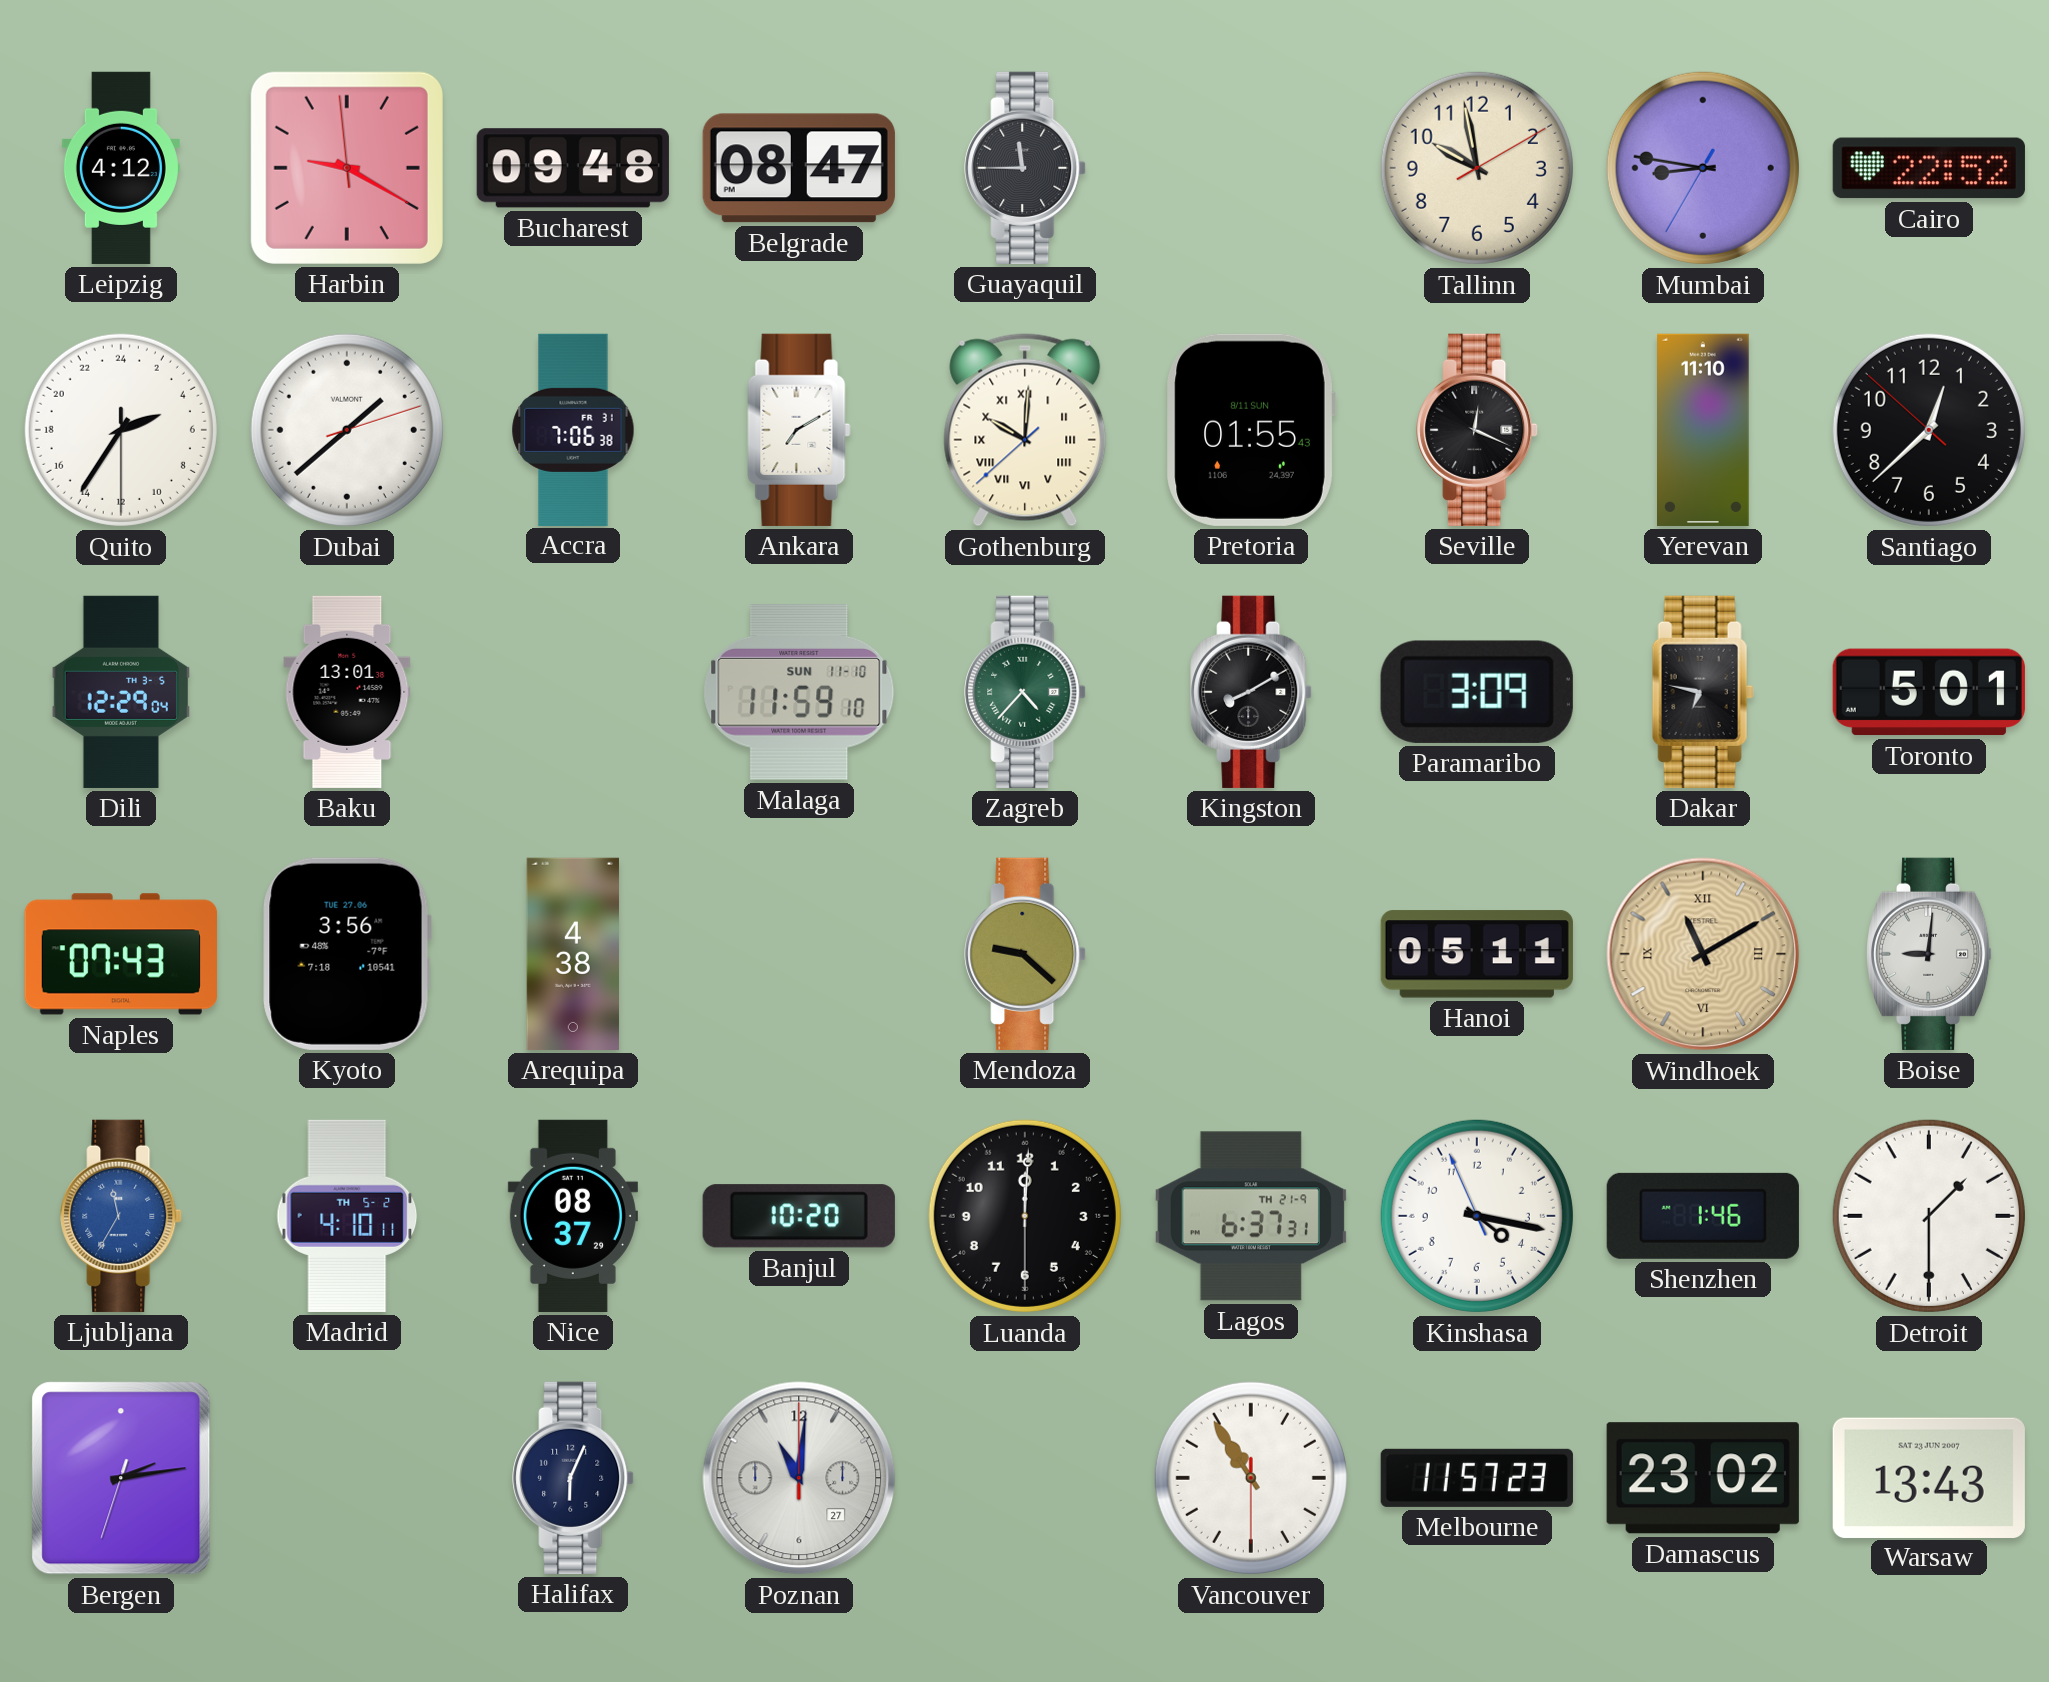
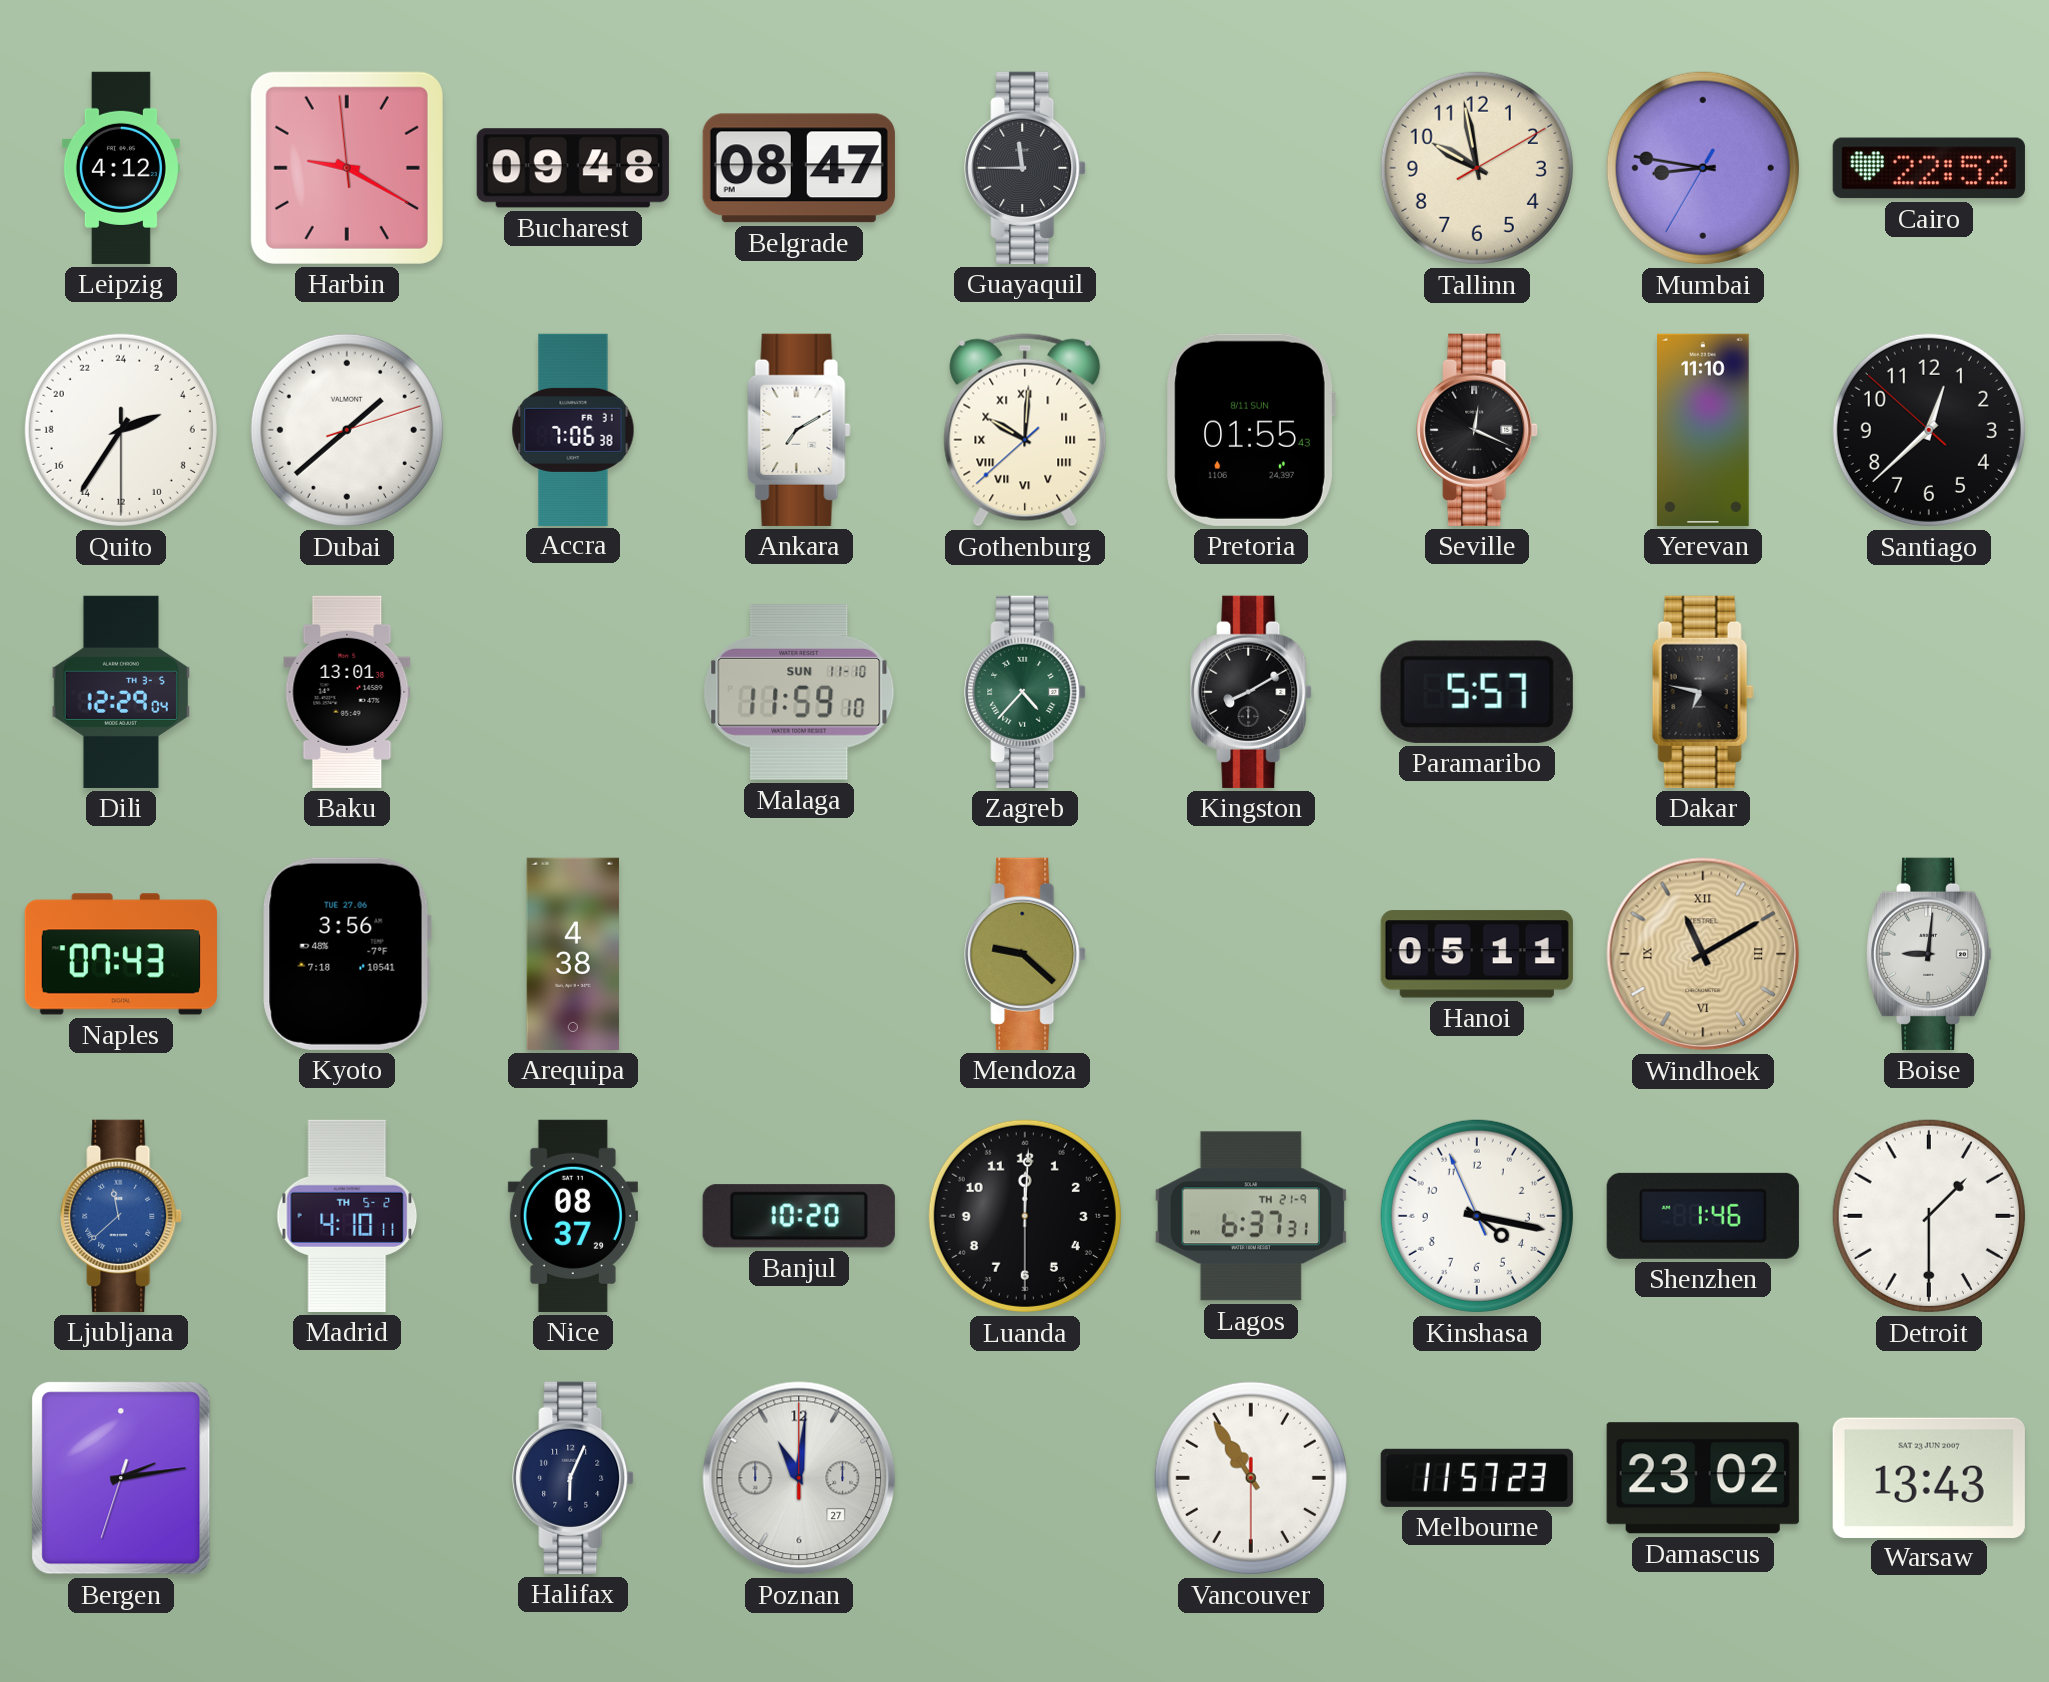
Paramaribo: 3:09 -> 5:57 (1477, 692)
Toronto: 5:01 -> none (1929, 692)
Ljubljana: 11:35 -> 11:38 (121, 1216)
